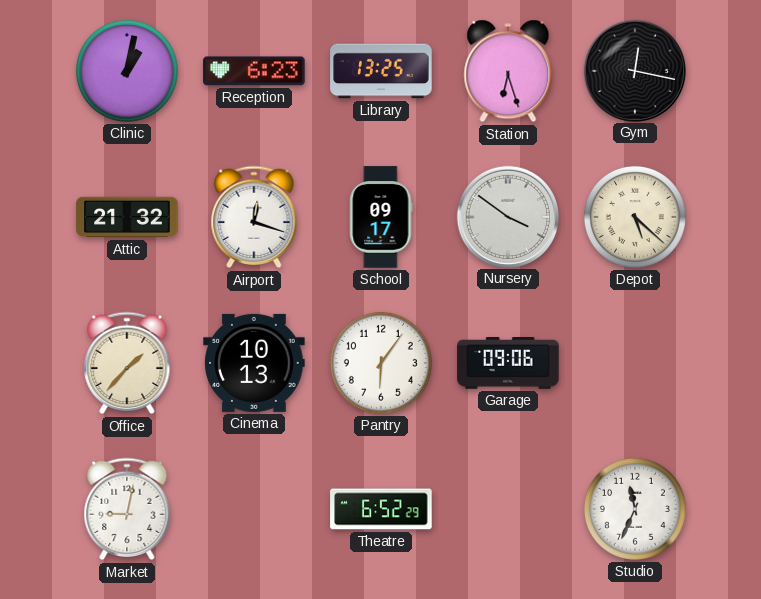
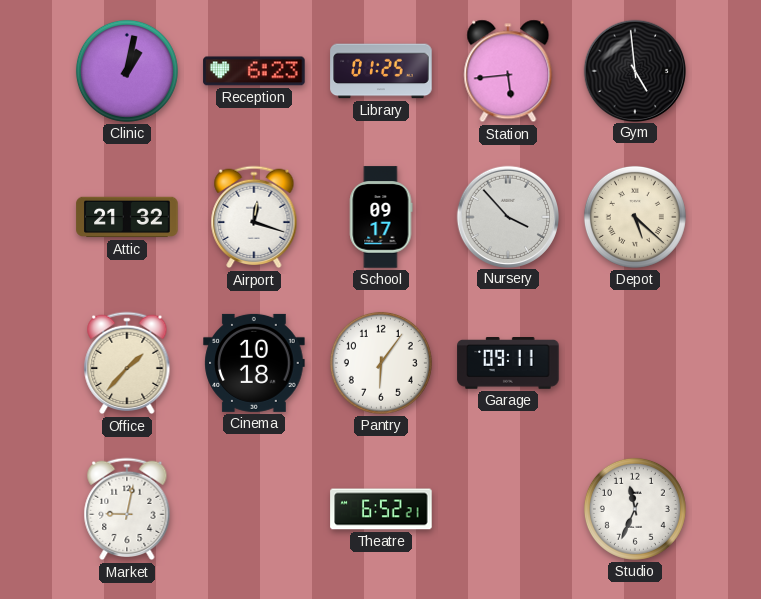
Library: 13:25 -> 01:25 (381, 71)
Station: 6:27 -> 5:44 (508, 71)
Gym: 12:17 -> 4:59 (634, 70)
Nursery: 3:51 -> 3:53 (507, 216)
Cinema: 10:13 -> 10:18 (254, 363)
Garage: 09:06 -> 09:11 (508, 364)
Theatre: 6:52:29 -> 6:52:21 (381, 509)
